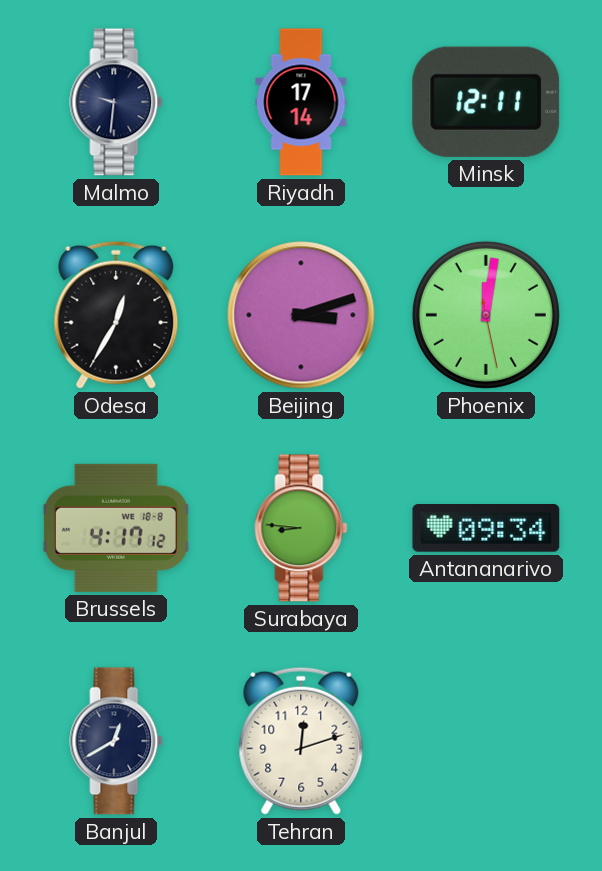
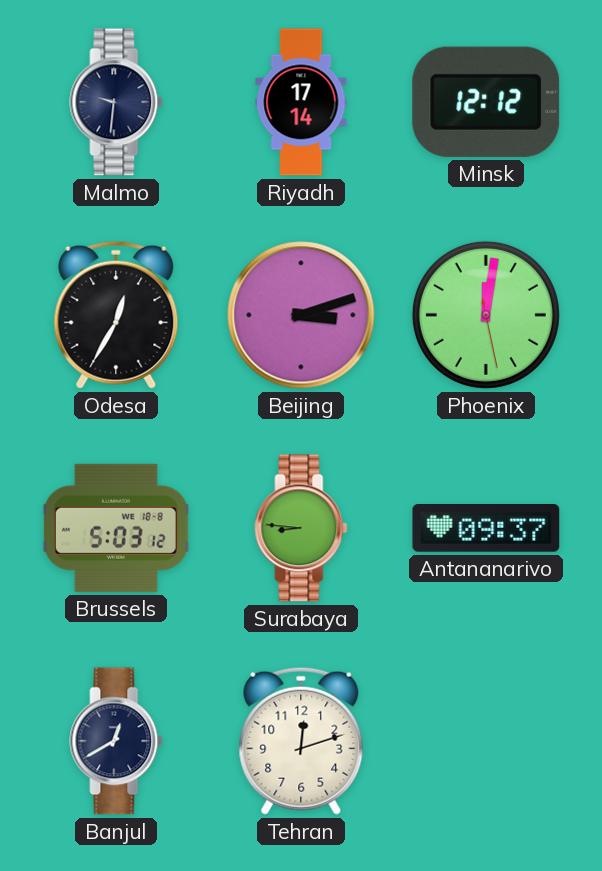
Minsk: 12:11 -> 12:12 (486, 102)
Brussels: 4:17 -> 5:03 (116, 528)
Antananarivo: 09:34 -> 09:37 (486, 528)
